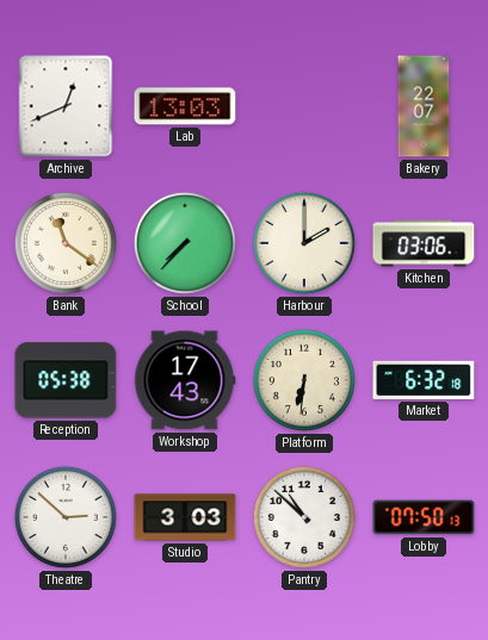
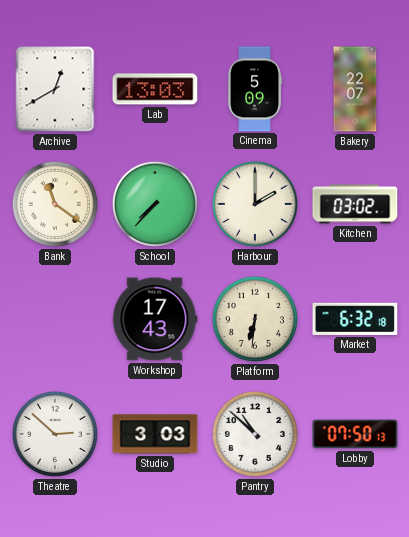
Archive: 12:41 -> 12:40 (55, 89)
Cinema: none -> 5:09 (256, 89)
Kitchen: 03:06 -> 03:02 (355, 204)
Reception: 05:38 -> none (66, 380)
